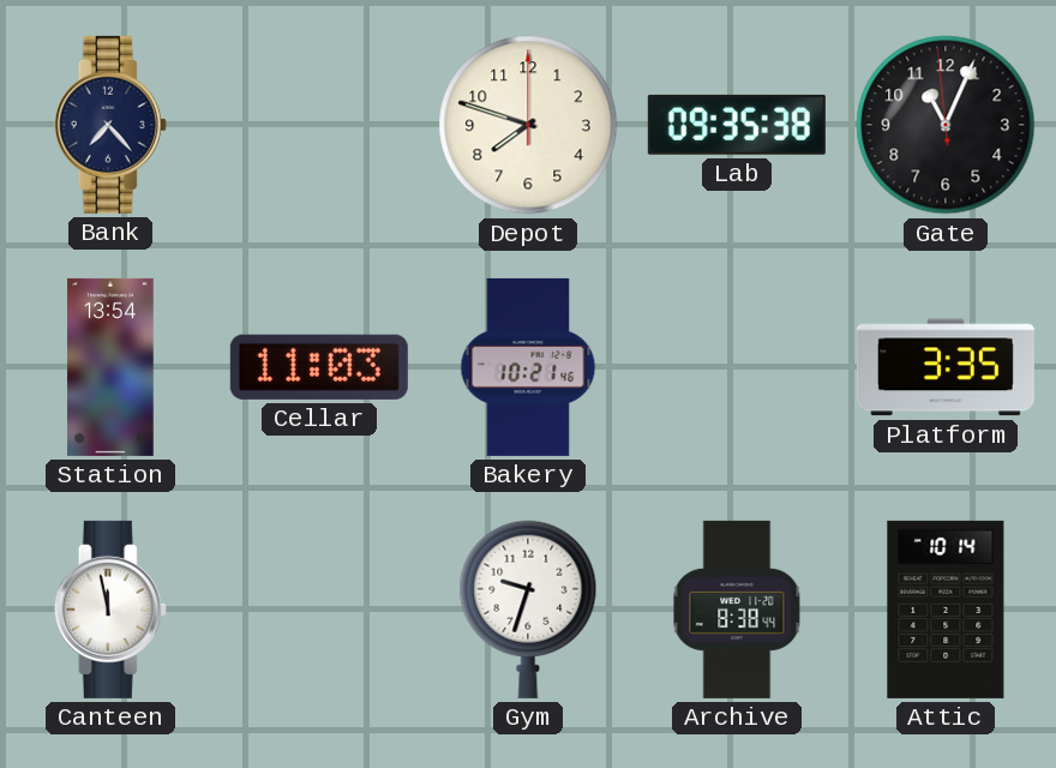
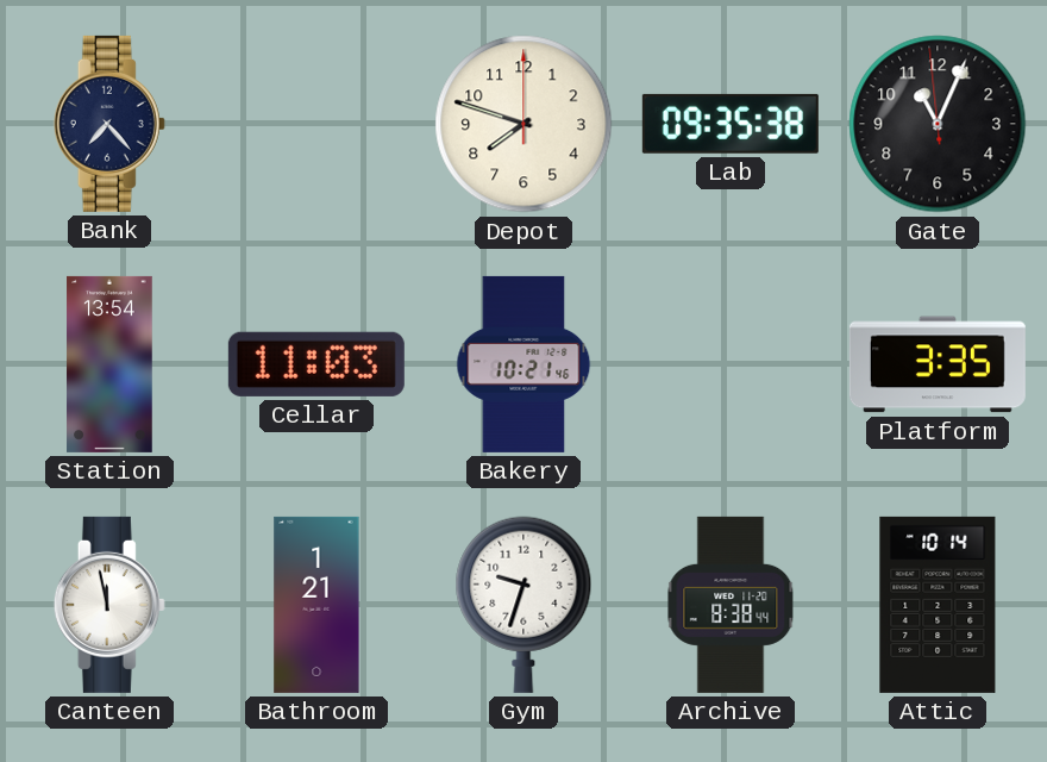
Bathroom: none -> 1:21 (316, 605)
